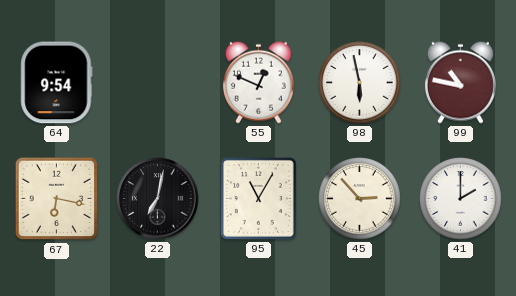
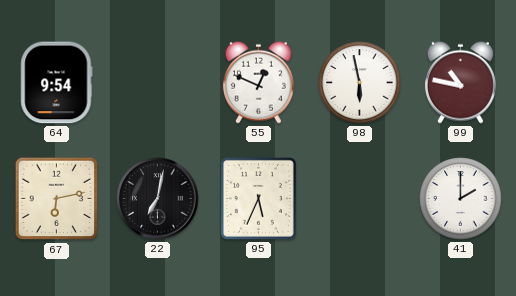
67: 6:17 -> 6:13 (57, 199)
95: 11:05 -> 5:34 (258, 198)
45: 2:53 -> none (360, 199)
